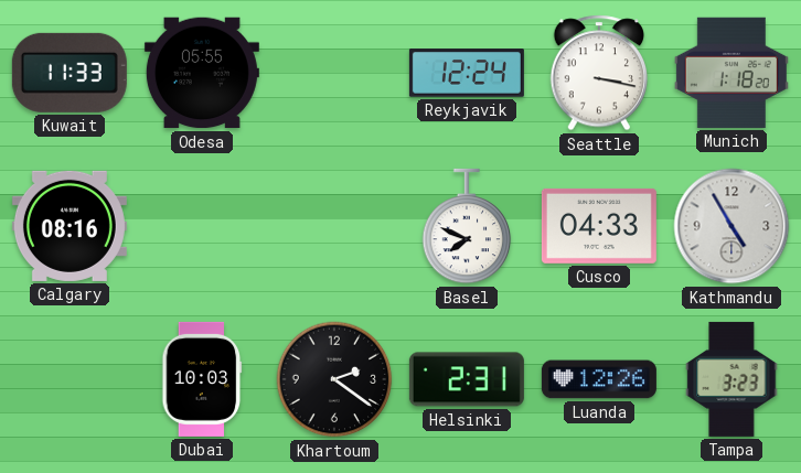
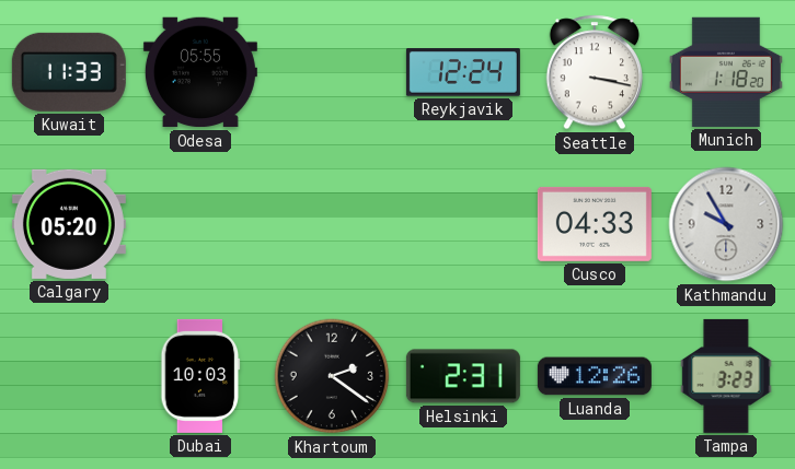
Calgary: 08:16 -> 05:20 (69, 224)
Basel: 7:49 -> none (467, 226)
Kathmandu: 4:55 -> 9:55 (726, 224)
